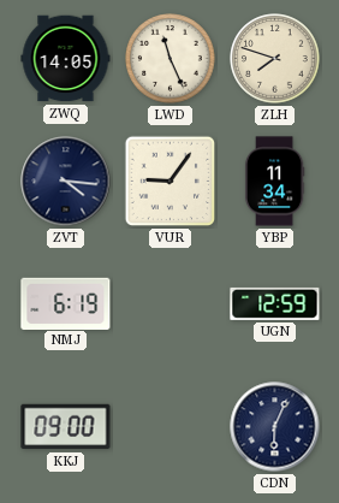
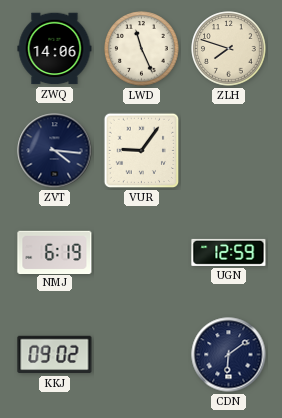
ZWQ: 14:05 -> 14:06 (55, 49)
YBP: 11:34 -> none (274, 182)
KKJ: 09:00 -> 09:02 (55, 355)
CDN: 6:04 -> 6:09 (229, 355)
